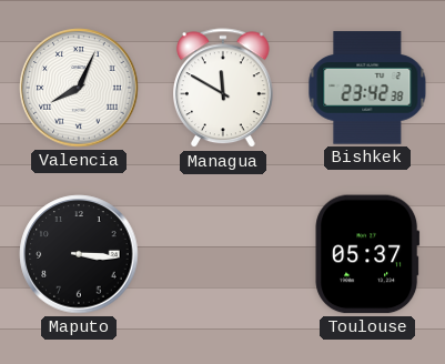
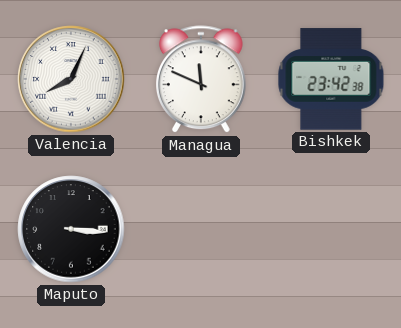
Managua: 11:50 -> 11:49 (202, 80)
Toulouse: 05:37 -> none (367, 254)
